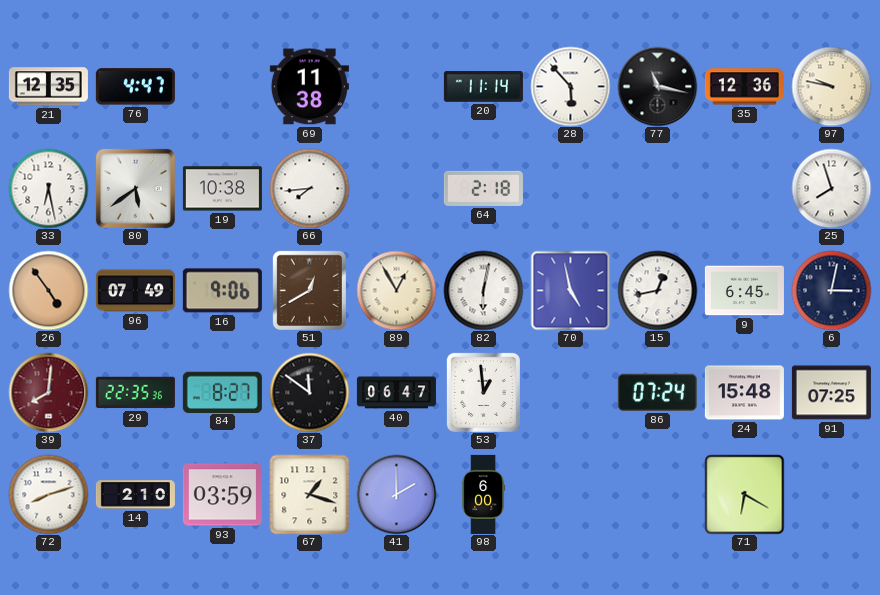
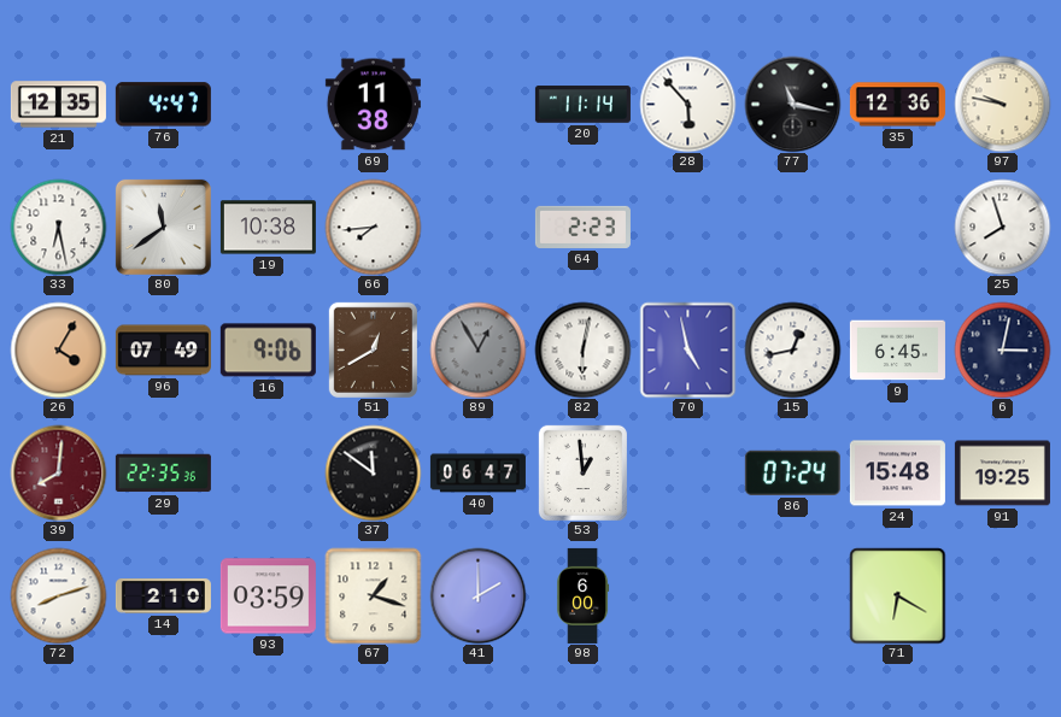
80: 5:39 -> 11:39 (163, 227)
64: 2:18 -> 2:23 (582, 227)
26: 4:54 -> 4:05 (58, 349)
89 dial: cream -> grey (477, 349)
84: 8:27 -> none (222, 392)
91: 07:25 -> 19:25 (1002, 474)
